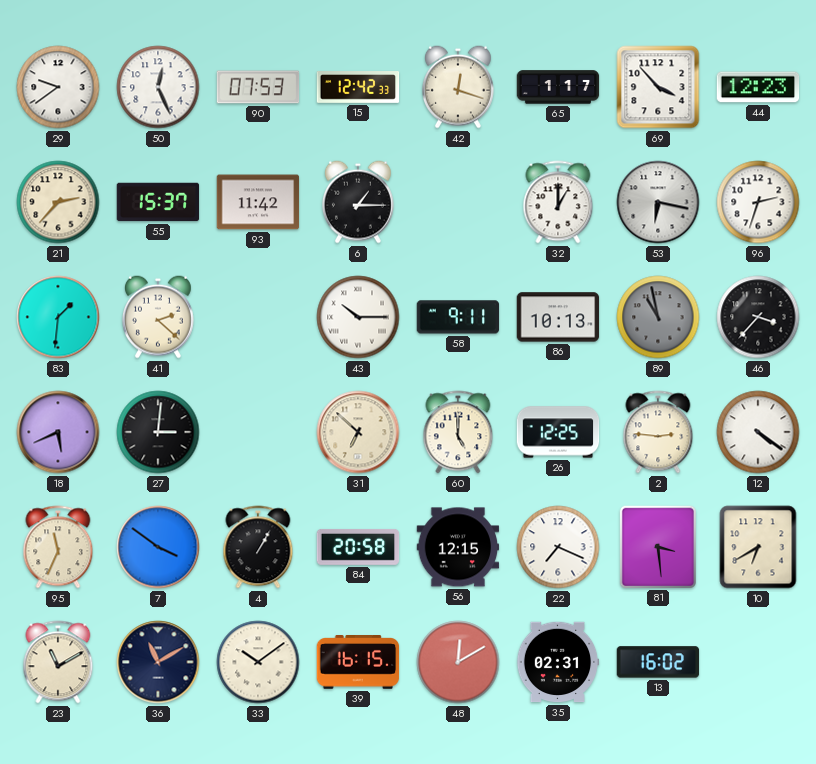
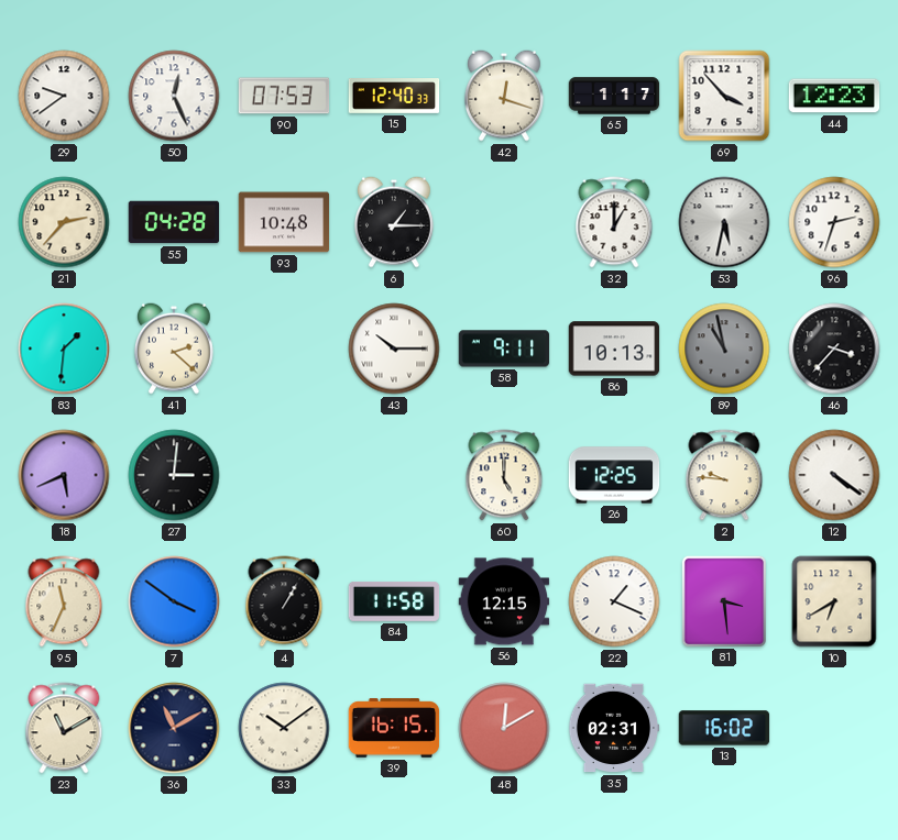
15: 12:42 -> 12:40 (394, 97)
55: 15:37 -> 04:28 (174, 222)
93: 11:42 -> 10:48 (284, 222)
53: 6:17 -> 5:32 (724, 222)
31: 6:52 -> none (358, 432)
2: 2:46 -> 9:46 (724, 475)
84: 20:58 -> 11:58 (394, 601)
22: 7:19 -> 1:19 (614, 601)
